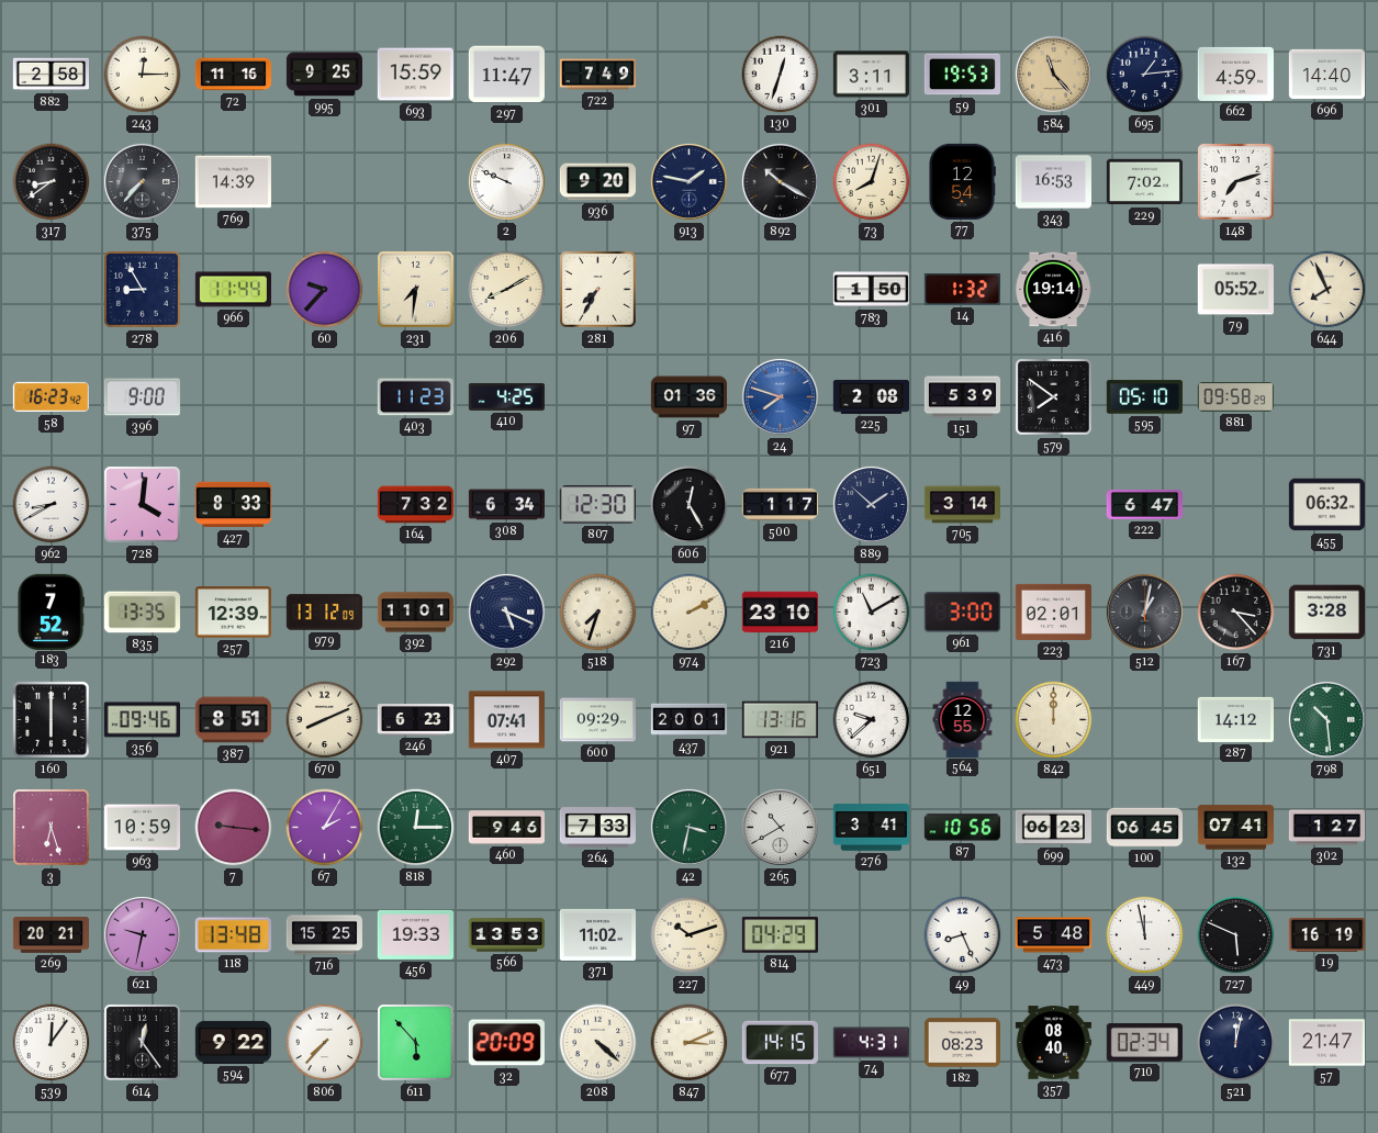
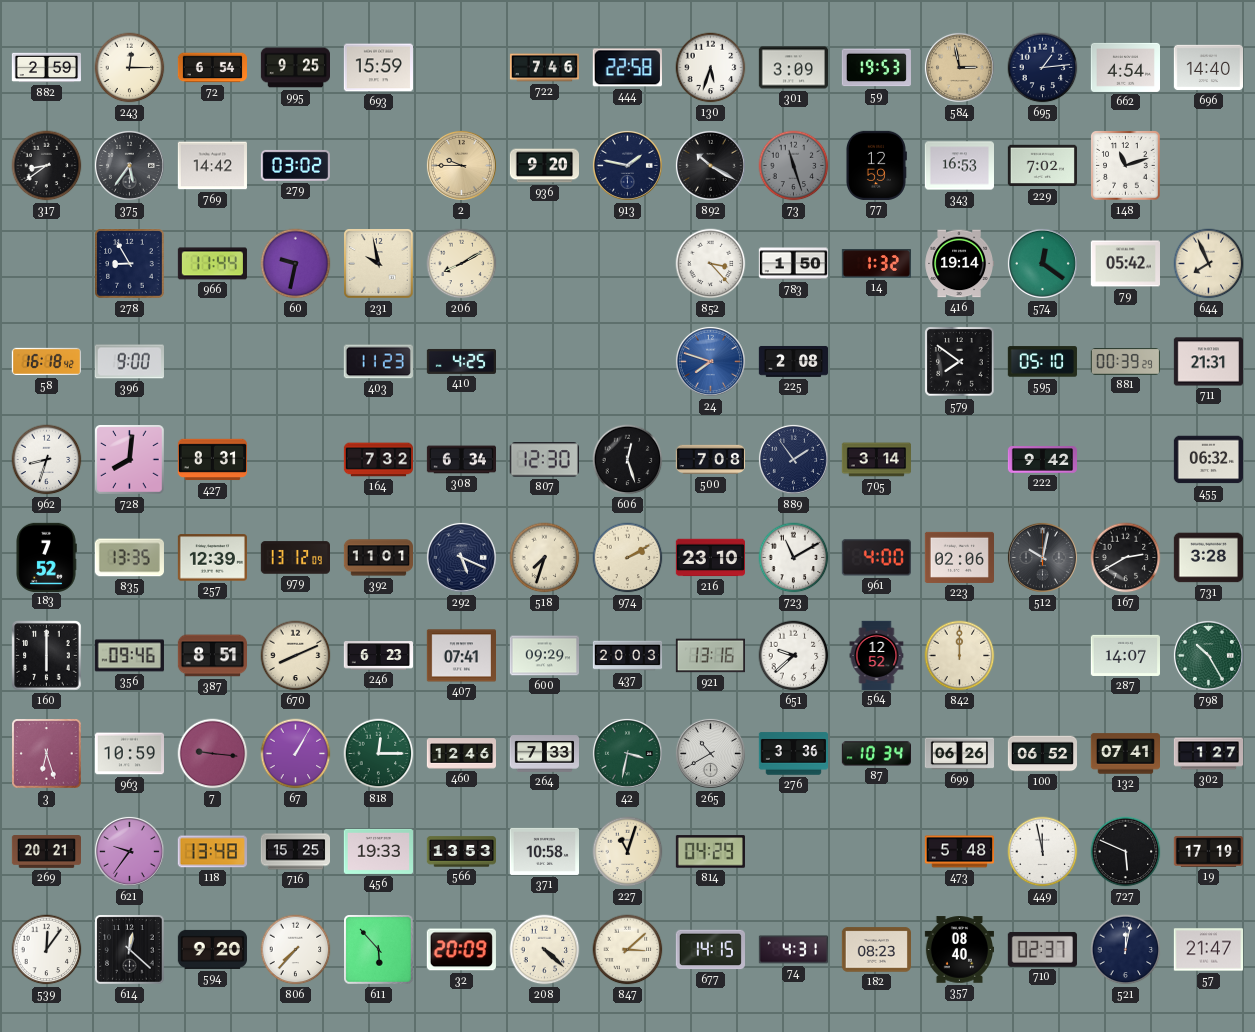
882: 2:58 -> 2:59 (46, 68)
72: 11:16 -> 6:54 (212, 68)
297: 11:47 -> none (506, 75)
722: 7:49 -> 7:46 (545, 68)
444: none -> 22:58 (627, 68)
130: 12:33 -> 5:33 (711, 68)
301: 3:11 -> 3:09 (793, 68)
584: 11:23 -> 2:58 (959, 67)
662: 4:59 -> 4:54 (1125, 67)
375: 7:37 -> 5:36 (129, 165)
769: 14:39 -> 14:42 (212, 166)
279: none -> 03:02 (295, 165)
2: 9:49 -> 9:45 (461, 165)
2 dial: white -> champagne (461, 165)
73: 8:03 -> 11:27 (794, 166)
73 dial: cream -> grey (794, 166)
77: 12:54 -> 12:59 (876, 165)
148: 7:12 -> 11:12 (1126, 166)
60: 9:37 -> 9:32 (296, 264)
231: 7:31 -> 9:58 (379, 264)
281: 7:35 -> none (598, 290)
852: none -> 3:23 (711, 264)
574: none -> 12:21 (1042, 263)
79: 05:52 -> 05:42 (1125, 264)
58: 16:23 -> 16:18 (46, 362)
97: 01:36 -> none (688, 397)
151: 5:39 -> none (962, 397)
881: 09:58 -> 00:39 (1125, 362)
711: none -> 21:31 (1208, 362)
962: 8:40 -> 8:33 (47, 460)
728: 4:01 -> 8:01 (130, 460)
427: 8:33 -> 8:31 (212, 460)
606: 12:25 -> 12:27 (628, 460)
500: 1:17 -> 7:08 (710, 460)
889: 1:52 -> 1:54 (793, 459)
222: 6:47 -> 9:42 (1042, 460)
961: 3:00 -> 4:00 (876, 558)
223: 02:01 -> 02:06 (959, 557)
512: 1:02 -> 10:02 (1042, 557)
167: 3:23 -> 2:40 (1126, 558)
437: 20:01 -> 20:03 (628, 656)
564: 12:55 -> 12:52 (877, 655)
287: 14:12 -> 14:07 (1125, 655)
798: 10:29 -> 10:25 (1208, 655)
67: 2:05 -> 1:05 (296, 754)
460: 9:46 -> 12:46 (461, 754)
276: 3:41 -> 3:36 (793, 754)
87: 10:56 -> 10:34 (876, 754)
699: 06:23 -> 06:26 (959, 754)
100: 06:45 -> 06:52 (1042, 754)
621: 9:32 -> 9:36 (129, 851)
371: 11:02 -> 10:58 (544, 851)
227: 10:12 -> 11:03 (628, 852)
49: 8:26 -> none (963, 935)
19: 16:19 -> 17:19 (1208, 852)
614: 12:24 -> 12:22 (130, 950)
594: 9:22 -> 9:20 (212, 949)
847: 3:11 -> 3:08 (628, 950)
710: 02:34 -> 02:37 (1042, 949)
